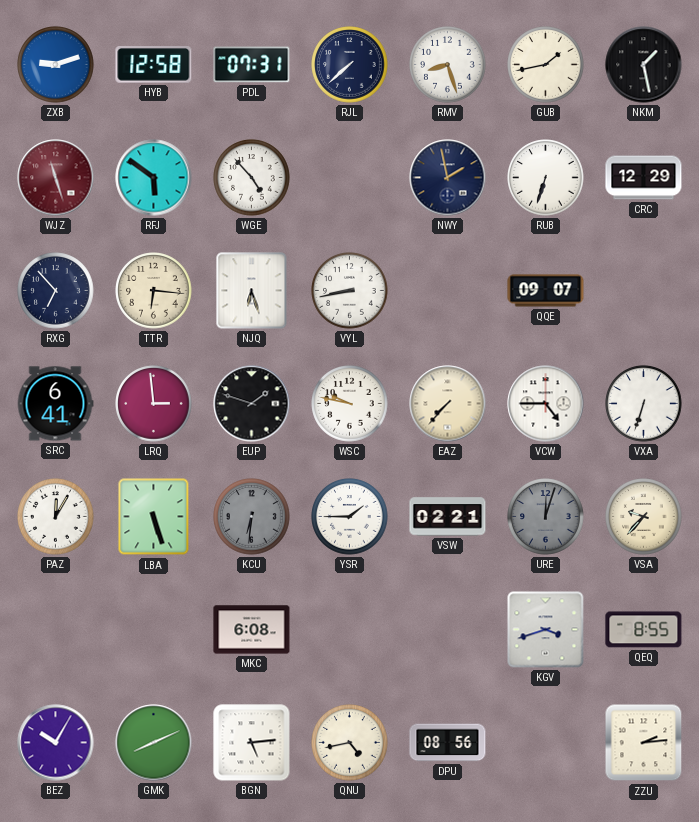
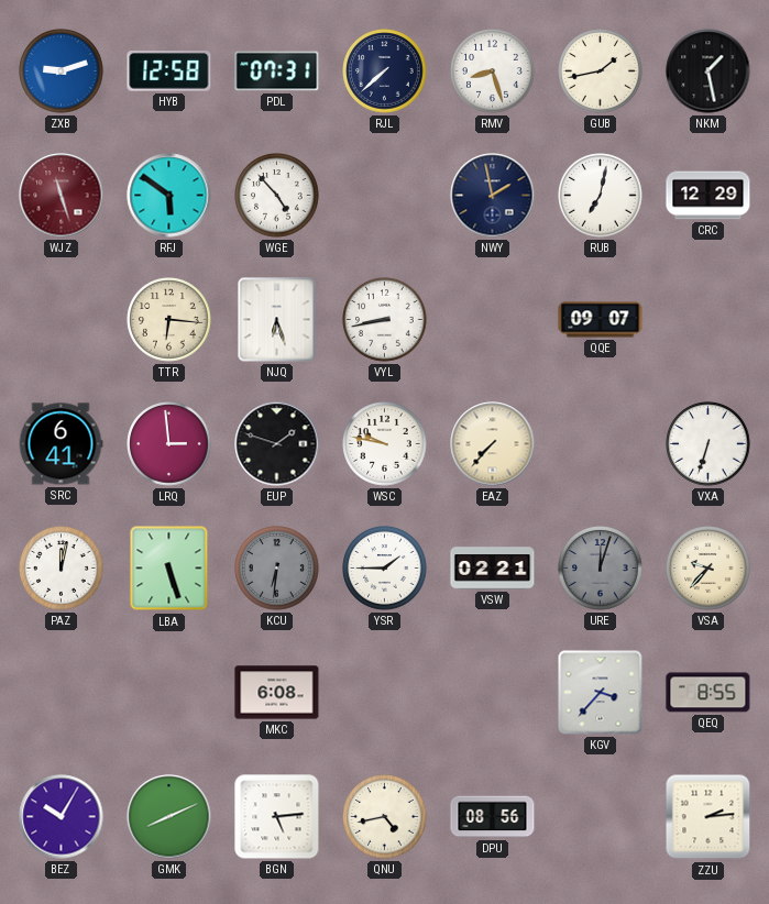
RUB: 6:33 -> 7:02 (601, 196)
RXG: 6:53 -> none (56, 291)
VCW: 4:45 -> none (546, 404)
PAZ: 12:05 -> 12:02 (62, 569)
KGV: 3:42 -> 3:37 (601, 693)
